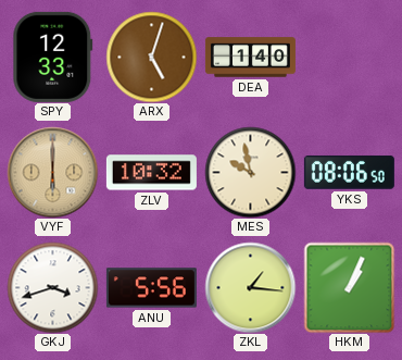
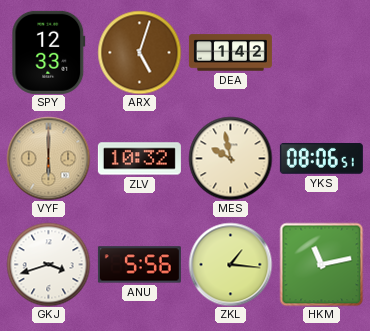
DEA: 1:40 -> 1:42 (230, 53)
YKS: 08:06:50 -> 08:06:51 (321, 158)
HKM: 1:04 -> 11:13 (321, 264)
